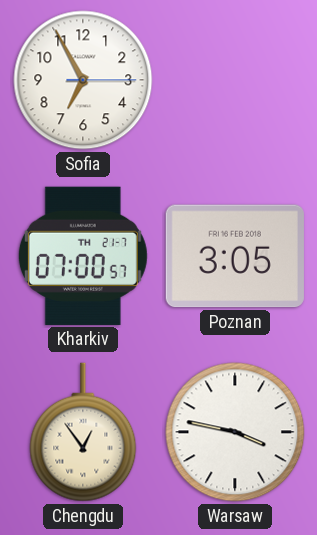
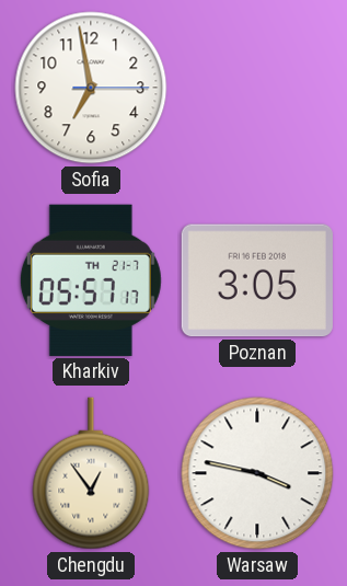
Sofia: 6:55 -> 6:58 (91, 88)
Kharkiv: 07:00 -> 05:57 (91, 280)
